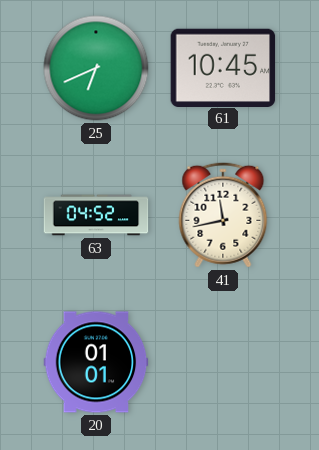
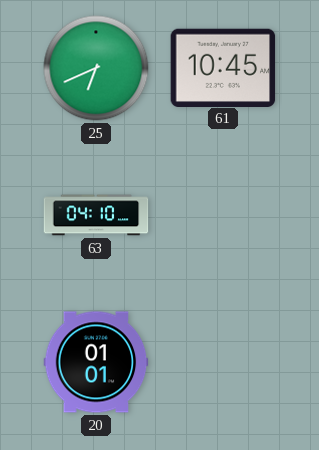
63: 04:52 -> 04:10 (96, 215)
41: 11:43 -> none (223, 215)
